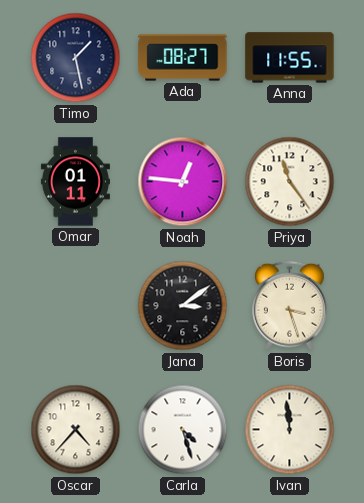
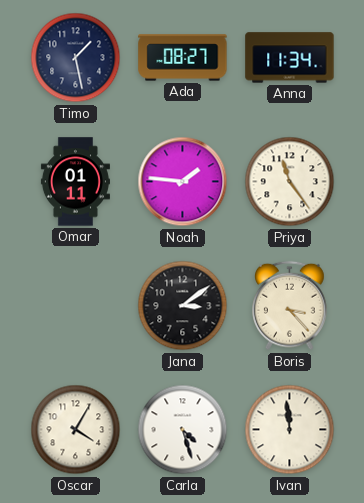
Anna: 11:55 -> 11:34 (290, 58)
Noah: 12:46 -> 1:46 (183, 182)
Boris: 3:27 -> 3:23 (290, 306)
Oscar: 4:37 -> 4:05 (76, 430)
